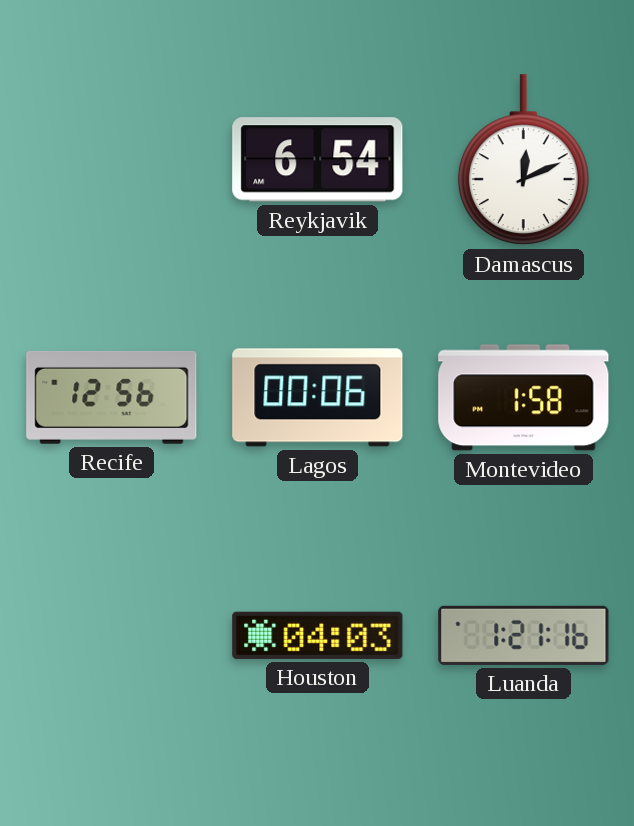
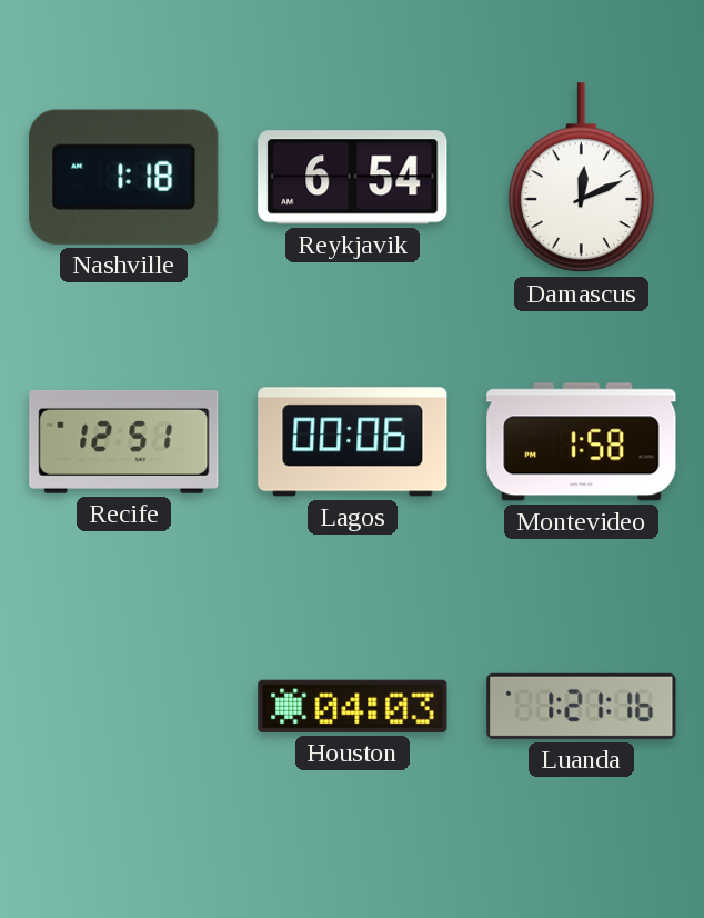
Nashville: none -> 1:18 (124, 177)
Recife: 12:56 -> 12:51 (124, 441)
